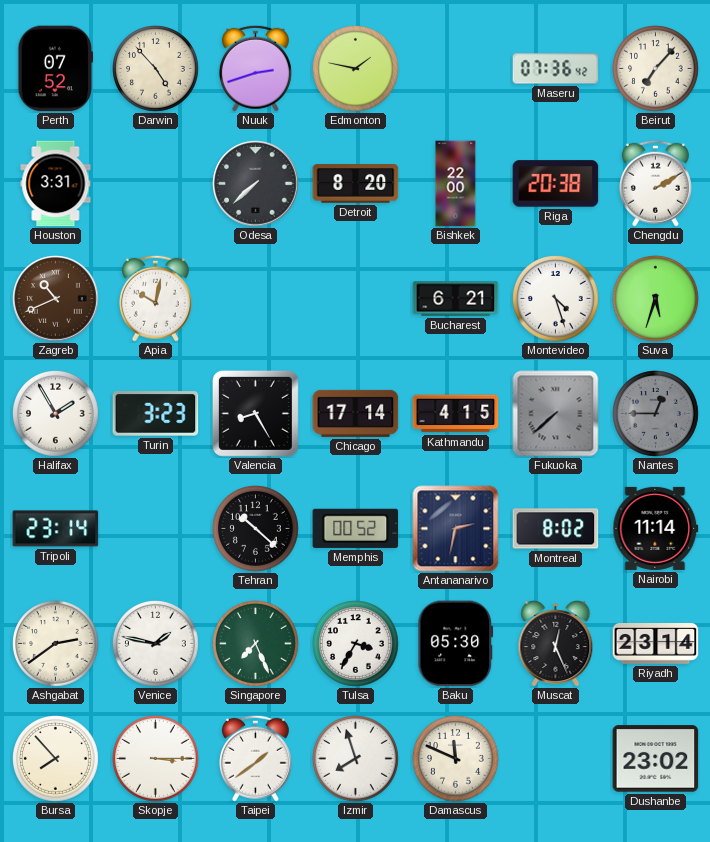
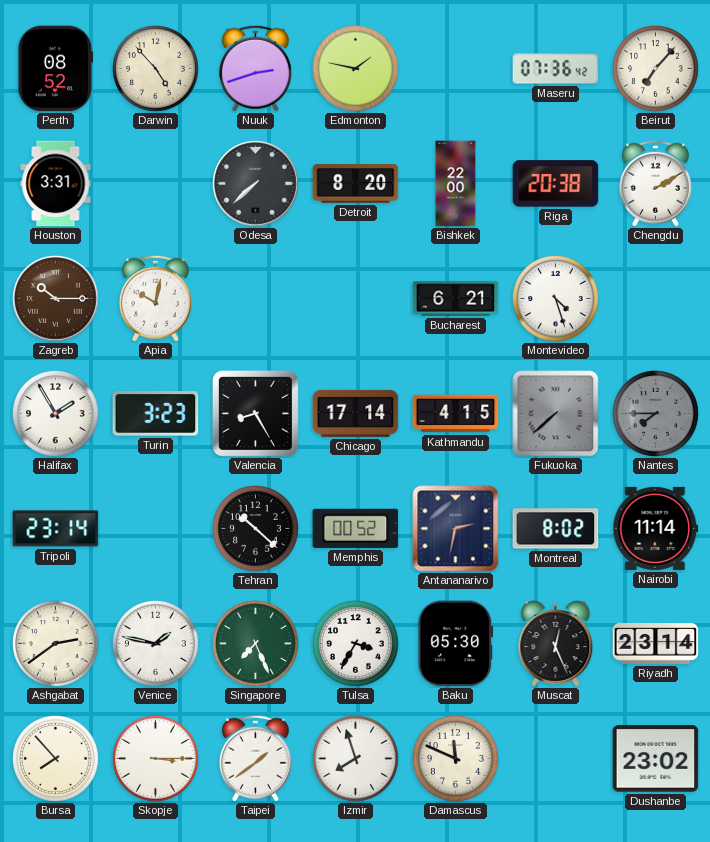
Perth: 07:52 -> 08:52 (56, 69)
Zagreb: 10:41 -> 10:15 (56, 299)
Suva: 5:33 -> none (656, 299)
Nantes: 12:45 -> 7:45 (656, 414)
